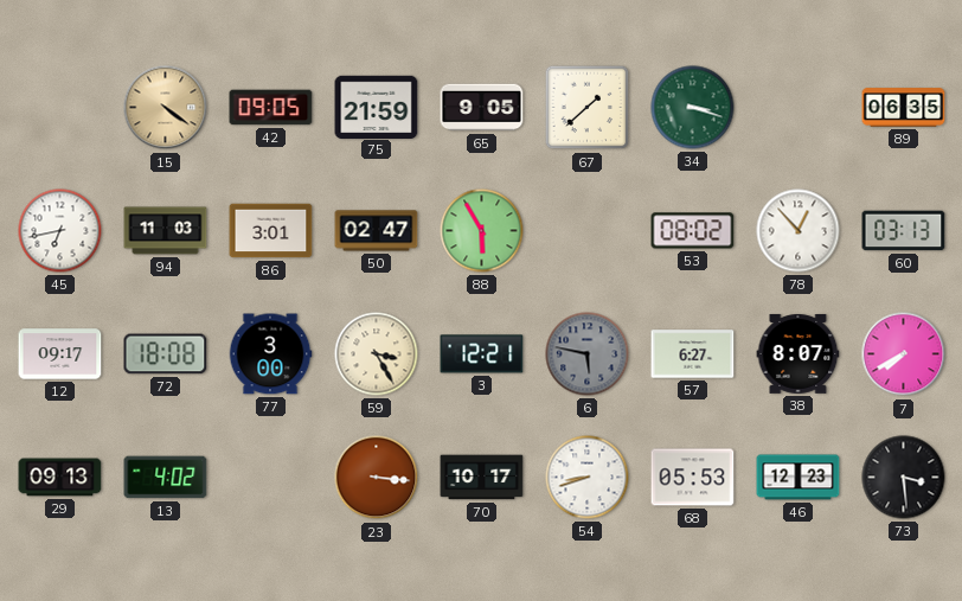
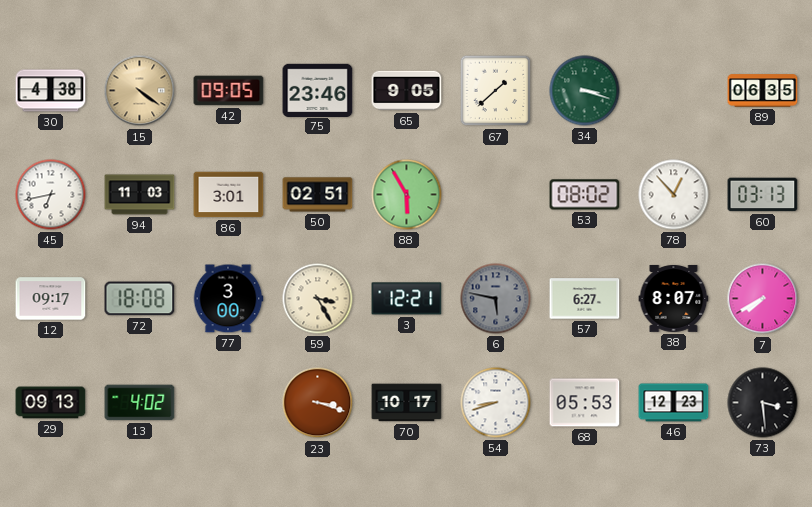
30: none -> 4:38 (51, 91)
75: 21:59 -> 23:46 (318, 90)
50: 02:47 -> 02:51 (318, 195)
23: 3:16 -> 3:18 (318, 403)
